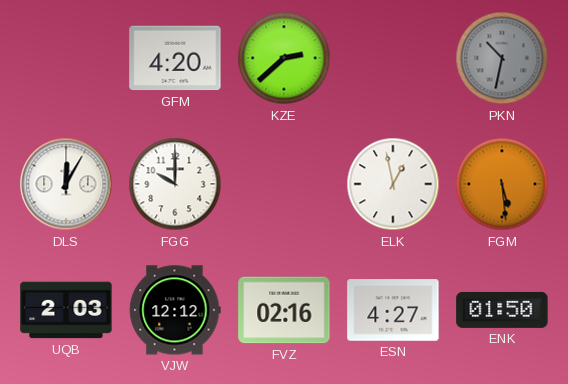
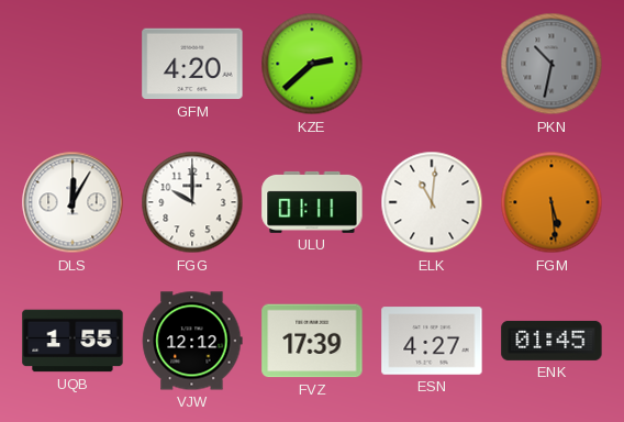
ULU: none -> 01:11 (312, 202)
ELK: 12:58 -> 11:01 (432, 202)
UQB: 2:03 -> 1:55 (73, 341)
FVZ: 02:16 -> 17:39 (312, 341)
ENK: 01:50 -> 01:45 (551, 341)
